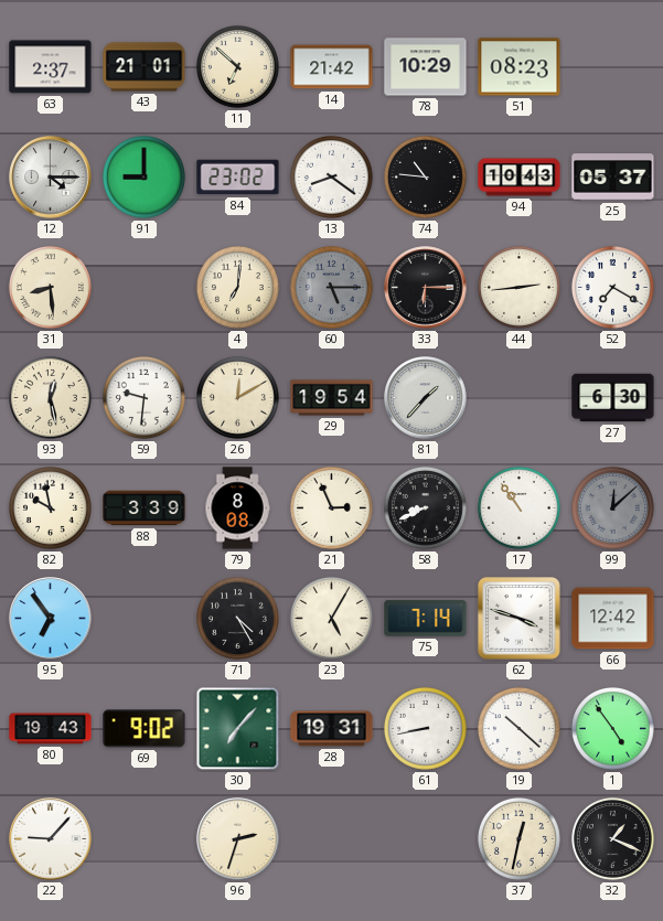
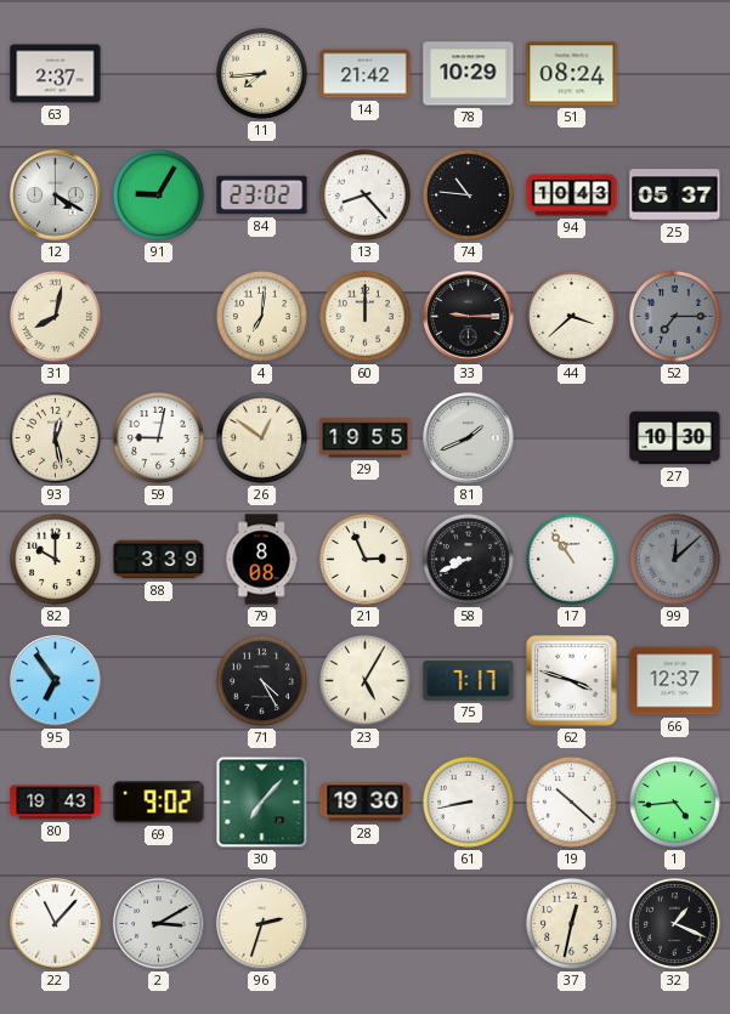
43: 21:01 -> none (145, 67)
11: 6:52 -> 7:44 (261, 73)
51: 08:23 -> 08:24 (572, 74)
12: 4:15 -> 4:20 (56, 196)
91: 9:00 -> 9:05 (158, 194)
13: 8:21 -> 8:23 (364, 194)
31: 8:29 -> 8:02 (55, 316)
60: 5:15 -> 12:00 (364, 316)
60 dial: grey -> cream (364, 316)
33: 6:15 -> 9:15 (469, 317)
44: 2:44 -> 3:38 (571, 316)
52: 7:20 -> 7:15 (674, 316)
52 dial: white -> grey (674, 316)
59: 9:31 -> 9:02 (158, 437)
26: 12:10 -> 12:51 (261, 437)
29: 19:54 -> 19:55 (366, 438)
81: 1:37 -> 1:41 (469, 438)
27: 6:30 -> 10:30 (675, 438)
82: 9:58 -> 10:00 (55, 559)
75: 7:14 -> 7:17 (469, 681)
66: 12:42 -> 12:37 (675, 681)
28: 19:31 -> 19:30 (366, 803)
1: 4:54 -> 4:44 (674, 801)
22: 9:07 -> 11:07 (56, 924)
2: none -> 3:10 (159, 924)
